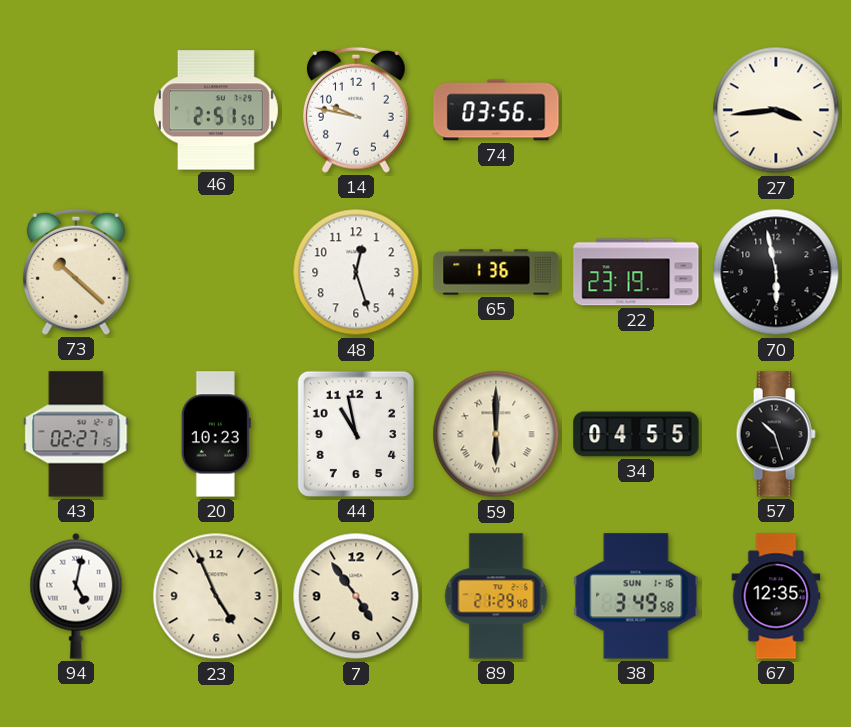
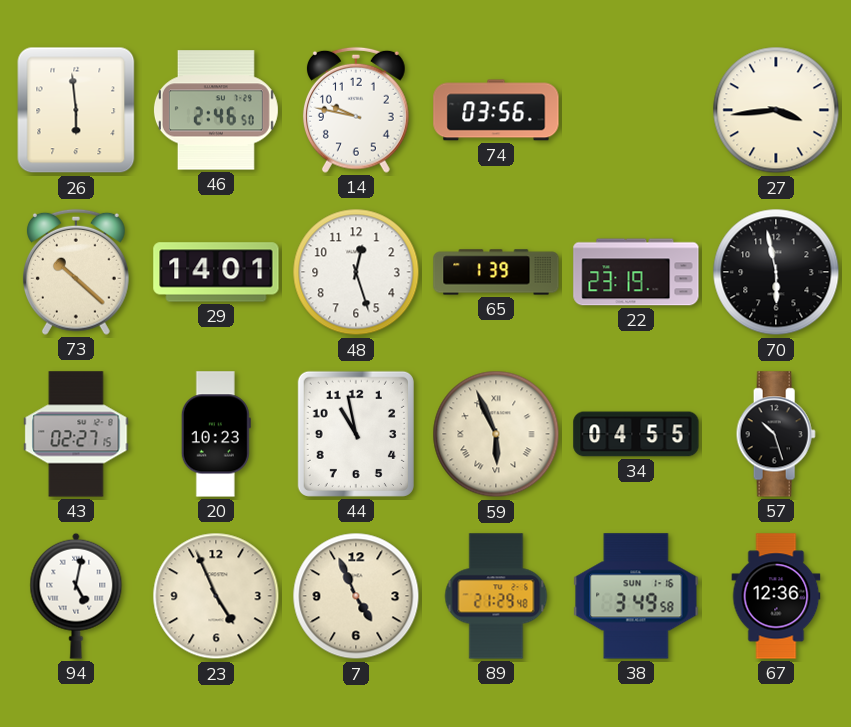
26: none -> 5:59 (76, 110)
46: 2:51 -> 2:46 (216, 110)
29: none -> 14:01 (216, 272)
65: 1:36 -> 1:39 (496, 272)
59: 6:00 -> 5:56 (496, 434)
7: 4:54 -> 4:56 (356, 596)
67: 12:35 -> 12:36 (776, 596)
